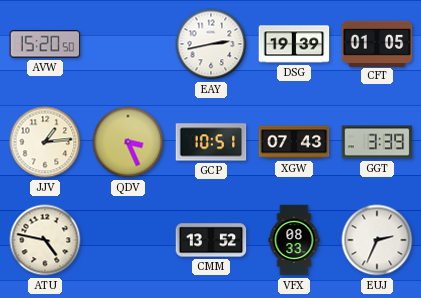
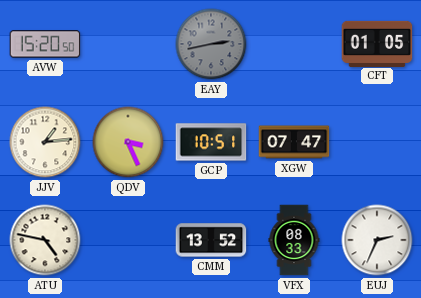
EAY dial: white -> grey (211, 44)
DSG: 19:39 -> none (294, 44)
XGW: 07:43 -> 07:47 (294, 142)
GGT: 3:39 -> none (377, 142)
